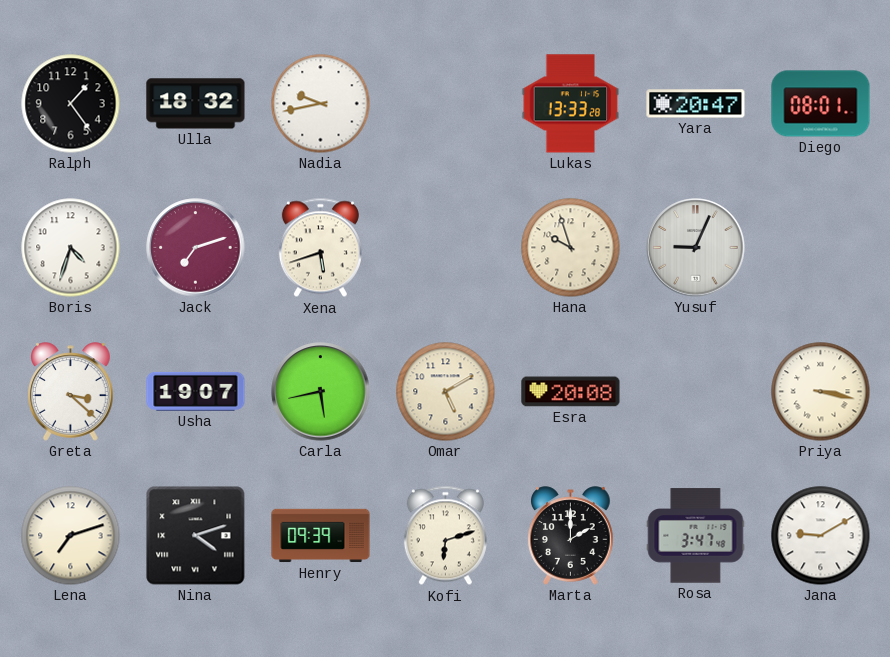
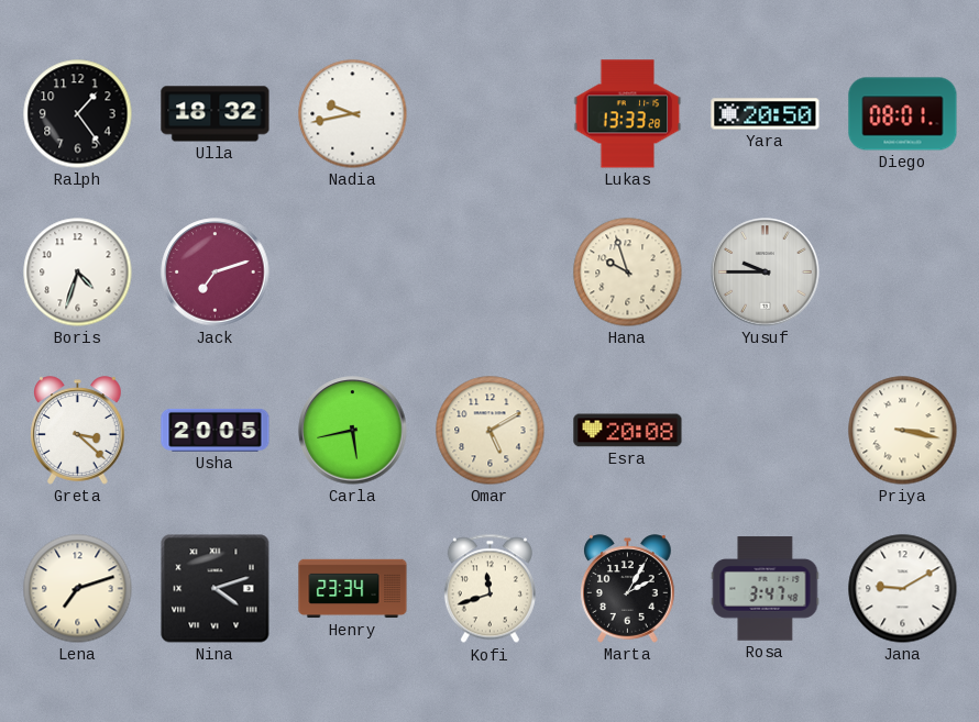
Yara: 20:47 -> 20:50 (766, 114)
Xena: 5:42 -> none (320, 248)
Yusuf: 9:04 -> 9:45 (766, 273)
Usha: 19:07 -> 20:05 (216, 430)
Henry: 09:39 -> 23:34 (353, 589)
Kofi: 6:12 -> 11:42 (490, 589)
Marta: 2:00 -> 2:05 (628, 589)
